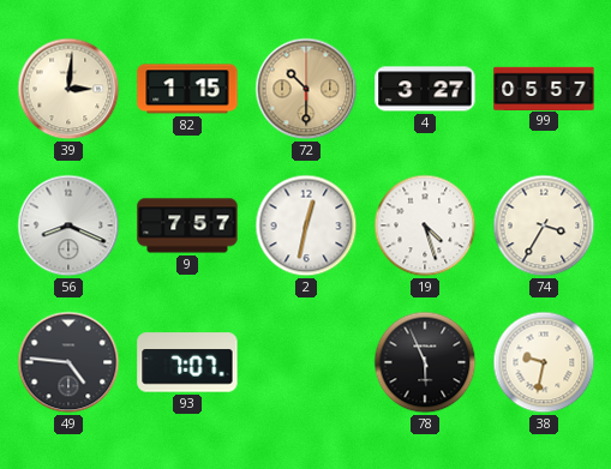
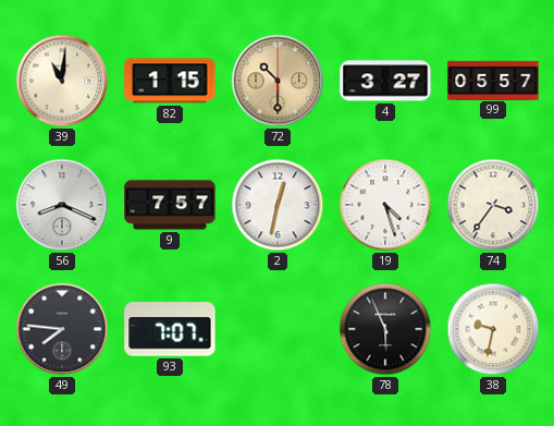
39: 3:01 -> 11:01 (62, 81)
74: 3:35 -> 3:36 (493, 205)
49: 4:46 -> 7:46 (62, 329)
